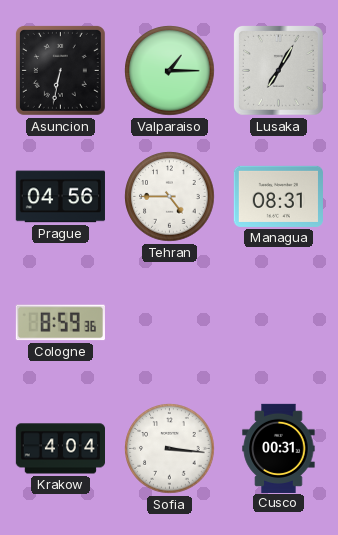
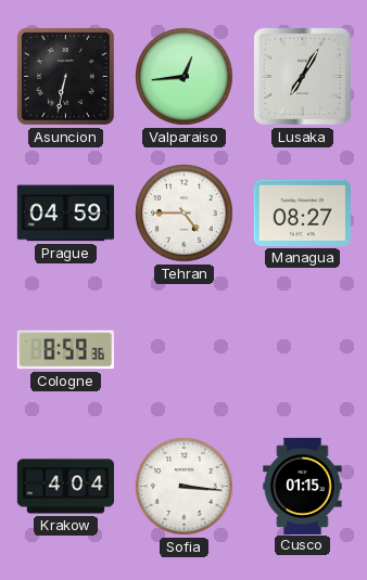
Valparaiso: 1:15 -> 12:44 (185, 77)
Prague: 04:56 -> 04:59 (65, 214)
Managua: 08:31 -> 08:27 (302, 212)
Cusco: 00:31 -> 01:15 (303, 486)
